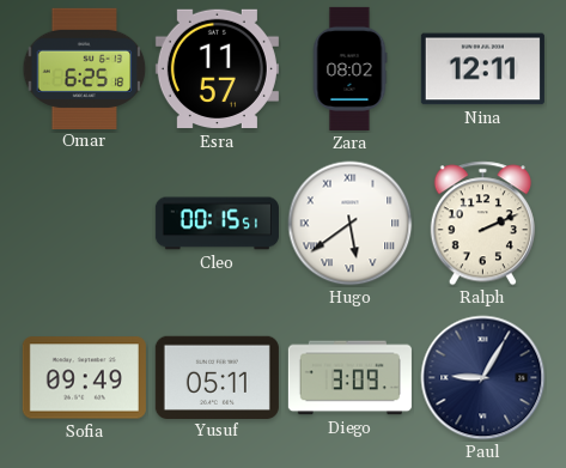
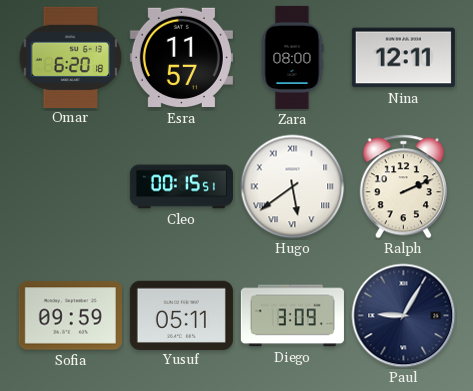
Omar: 6:25 -> 6:20 (71, 57)
Zara: 08:02 -> 08:00 (292, 57)
Sofia: 09:49 -> 09:59 (70, 316)
